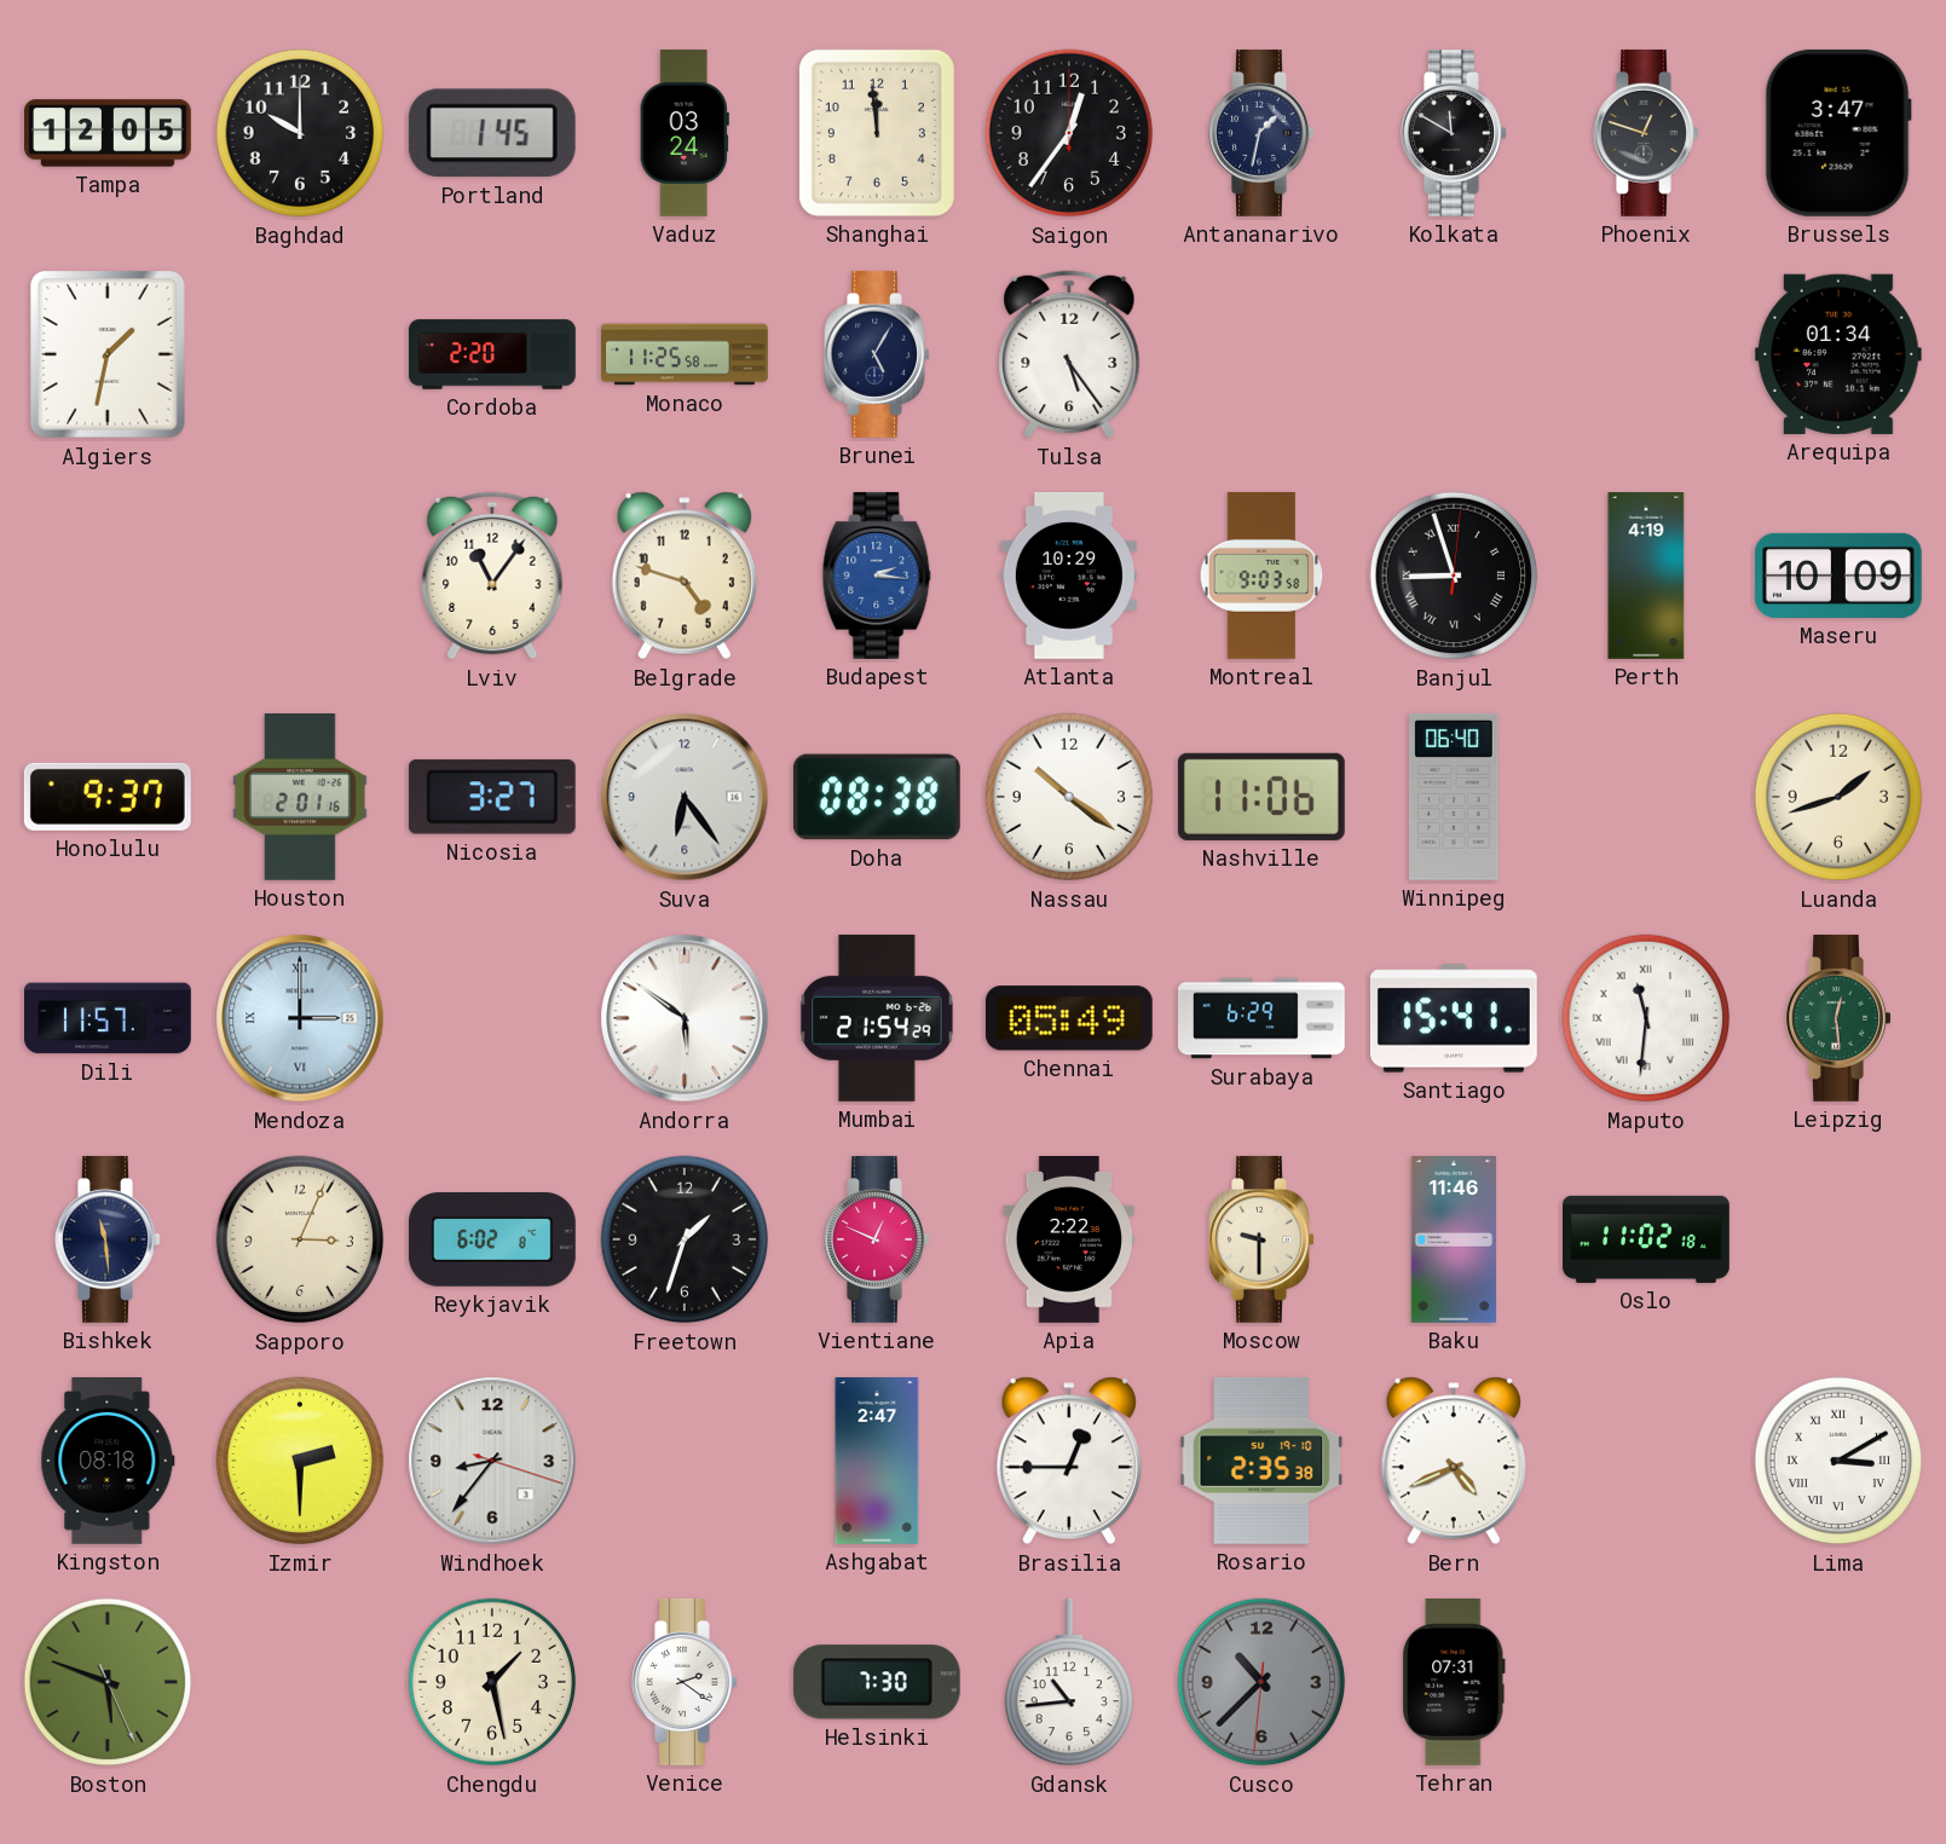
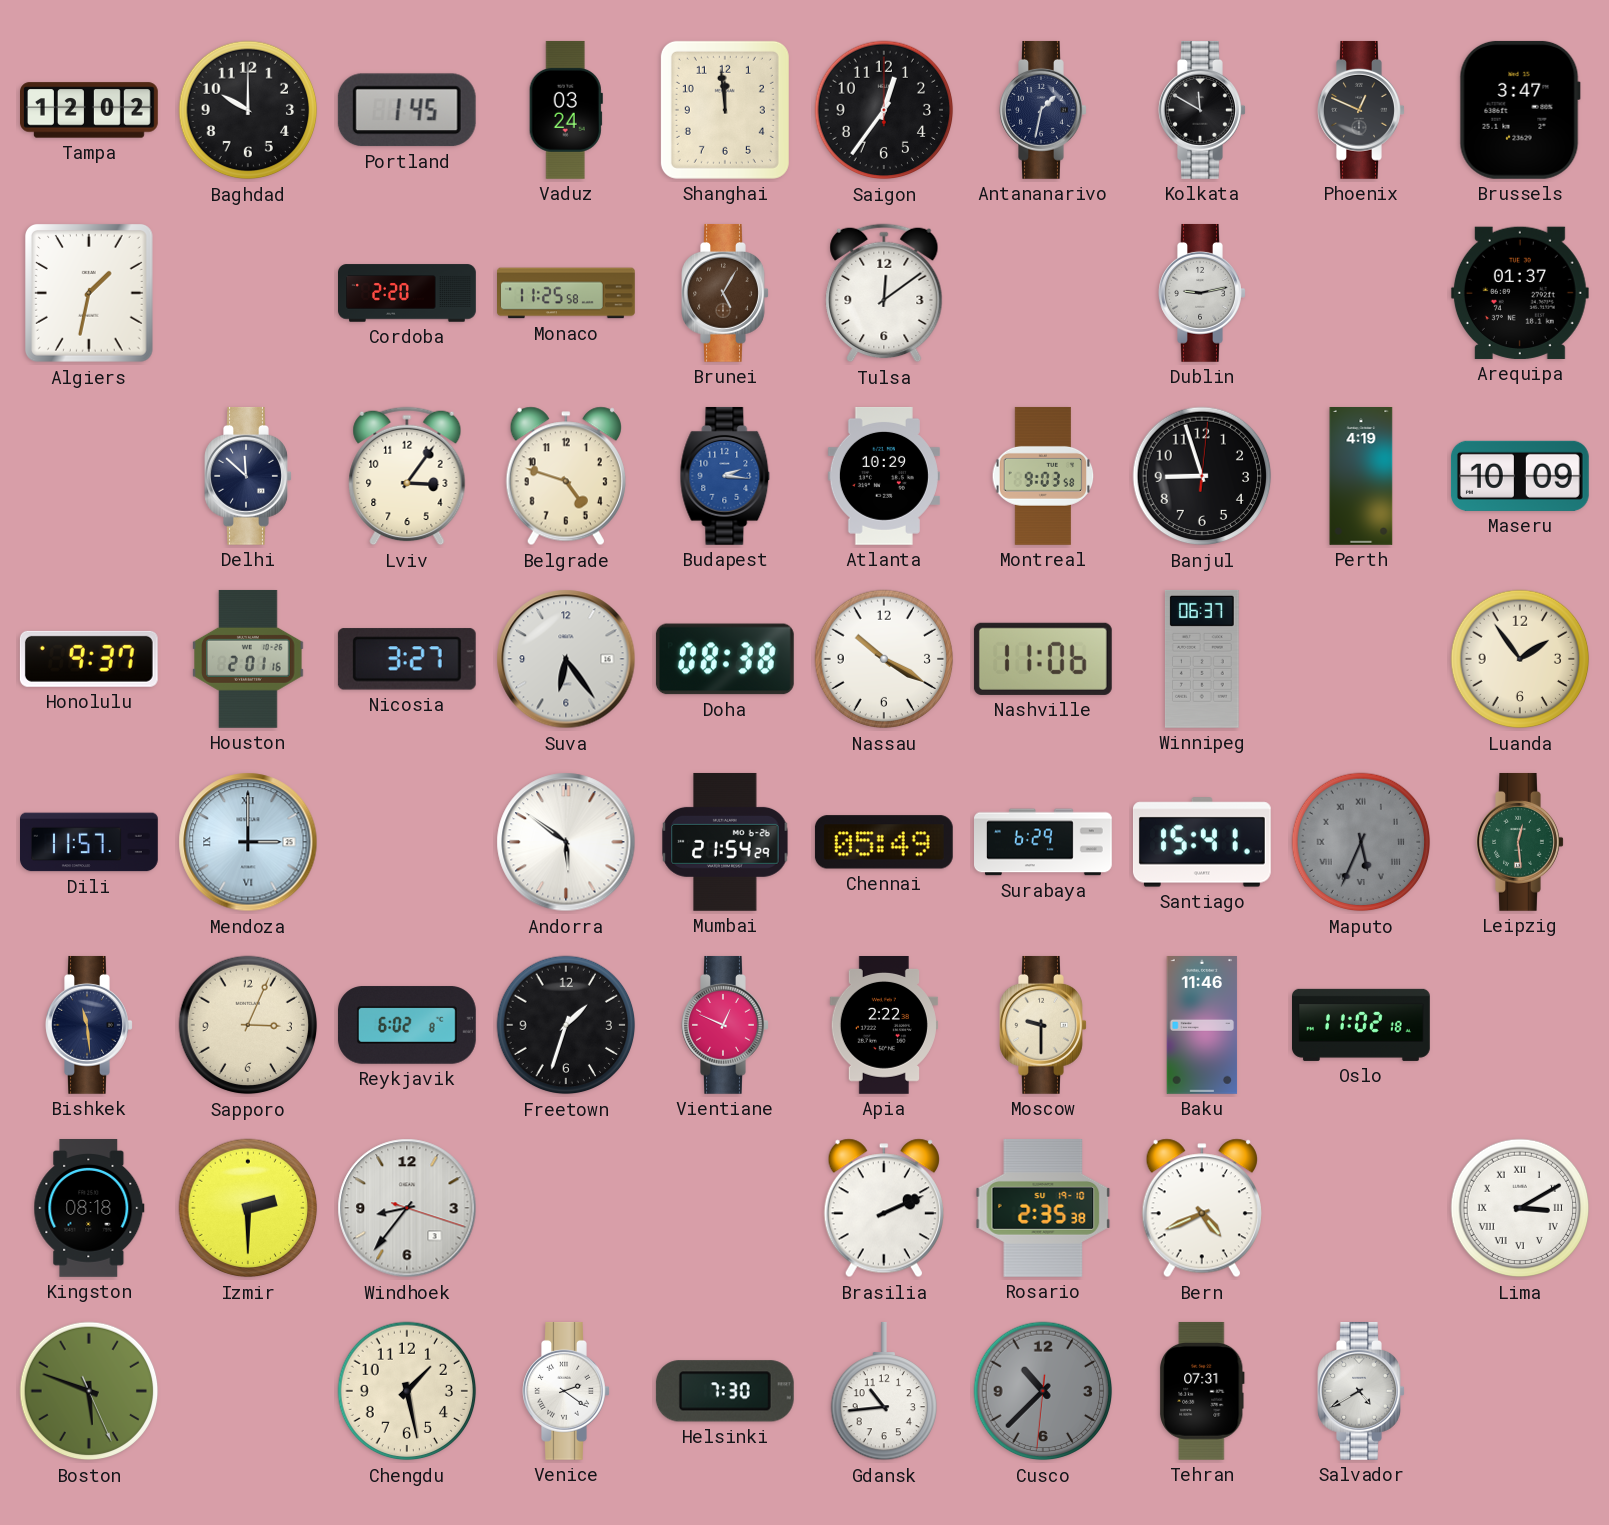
Tampa: 12:05 -> 12:02 (90, 110)
Phoenix: 12:48 -> 12:49 (1361, 110)
Brunei dial: navy -> brown (725, 293)
Tulsa: 5:24 -> 12:09 (884, 293)
Dublin: none -> 9:13 (1202, 293)
Arequipa: 01:34 -> 01:37 (1520, 293)
Delhi: none -> 11:52 (248, 476)
Lviv: 11:06 -> 3:06 (407, 476)
Banjul numerals: Roman -> Arabic (1202, 476)
Nassau: 10:21 -> 10:20 (884, 659)
Winnipeg: 06:40 -> 06:37 (1202, 659)
Luanda: 1:42 -> 1:54 (1520, 659)
Maputo: 11:31 -> 5:34 (1361, 842)
Maputo dial: white -> grey (1361, 842)
Ashgabat: 2:47 -> none (877, 1462)
Brasilia: 12:45 -> 2:11 (884, 1208)
Salvador: none -> 4:40 (1361, 1391)
